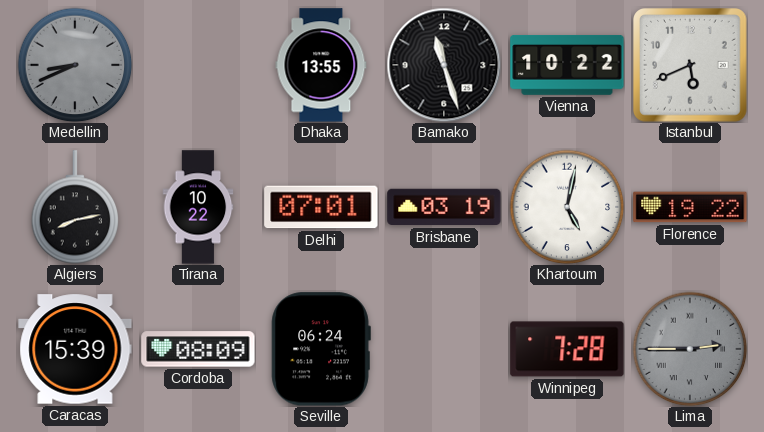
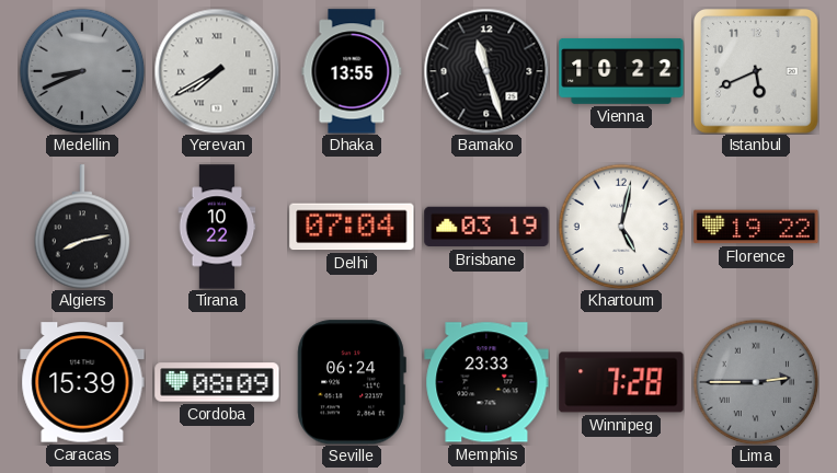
Yerevan: none -> 7:40 (217, 71)
Delhi: 07:01 -> 07:04 (352, 227)
Memphis: none -> 23:33 (486, 382)
